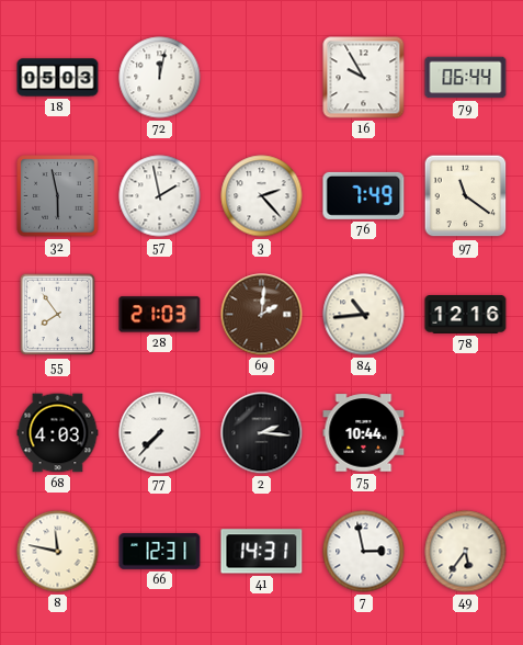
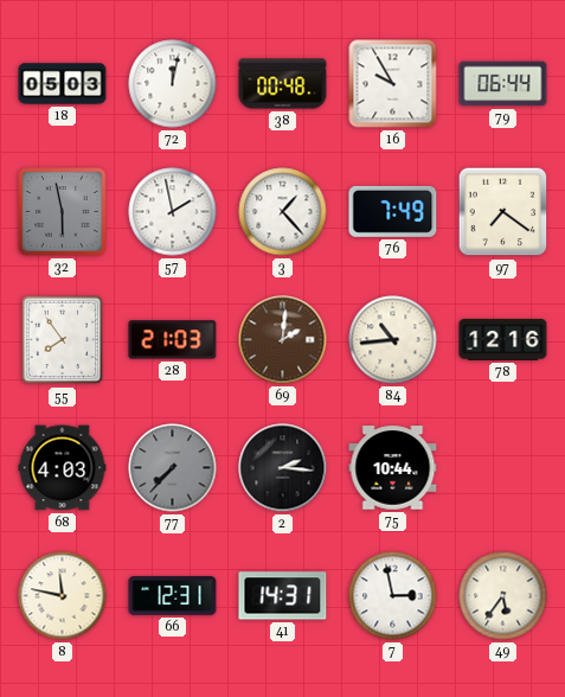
38: none -> 00:48 (283, 84)
3: 2:23 -> 1:23 (283, 212)
97: 11:21 -> 7:21 (503, 212)
77 dial: white -> grey (173, 468)
